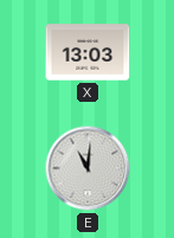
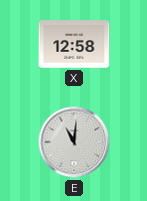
X: 13:03 -> 12:58 (74, 44)
